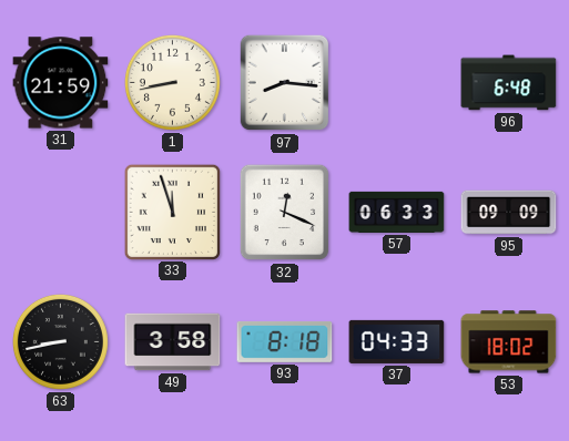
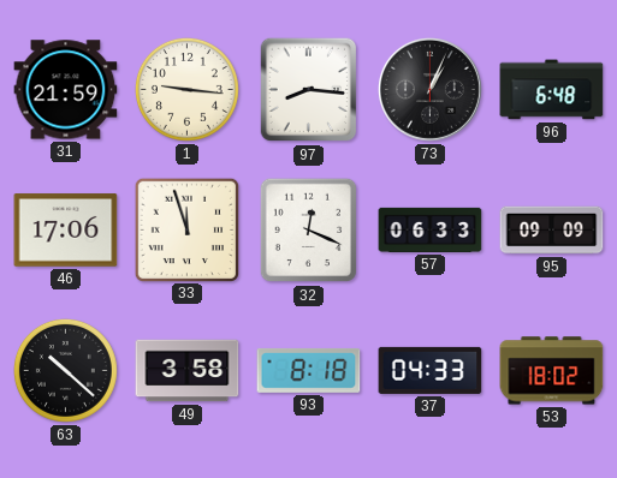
1: 8:43 -> 9:16 (186, 89)
73: none -> 1:04 (431, 90)
46: none -> 17:06 (66, 231)
63: 8:43 -> 10:22 (65, 370)
